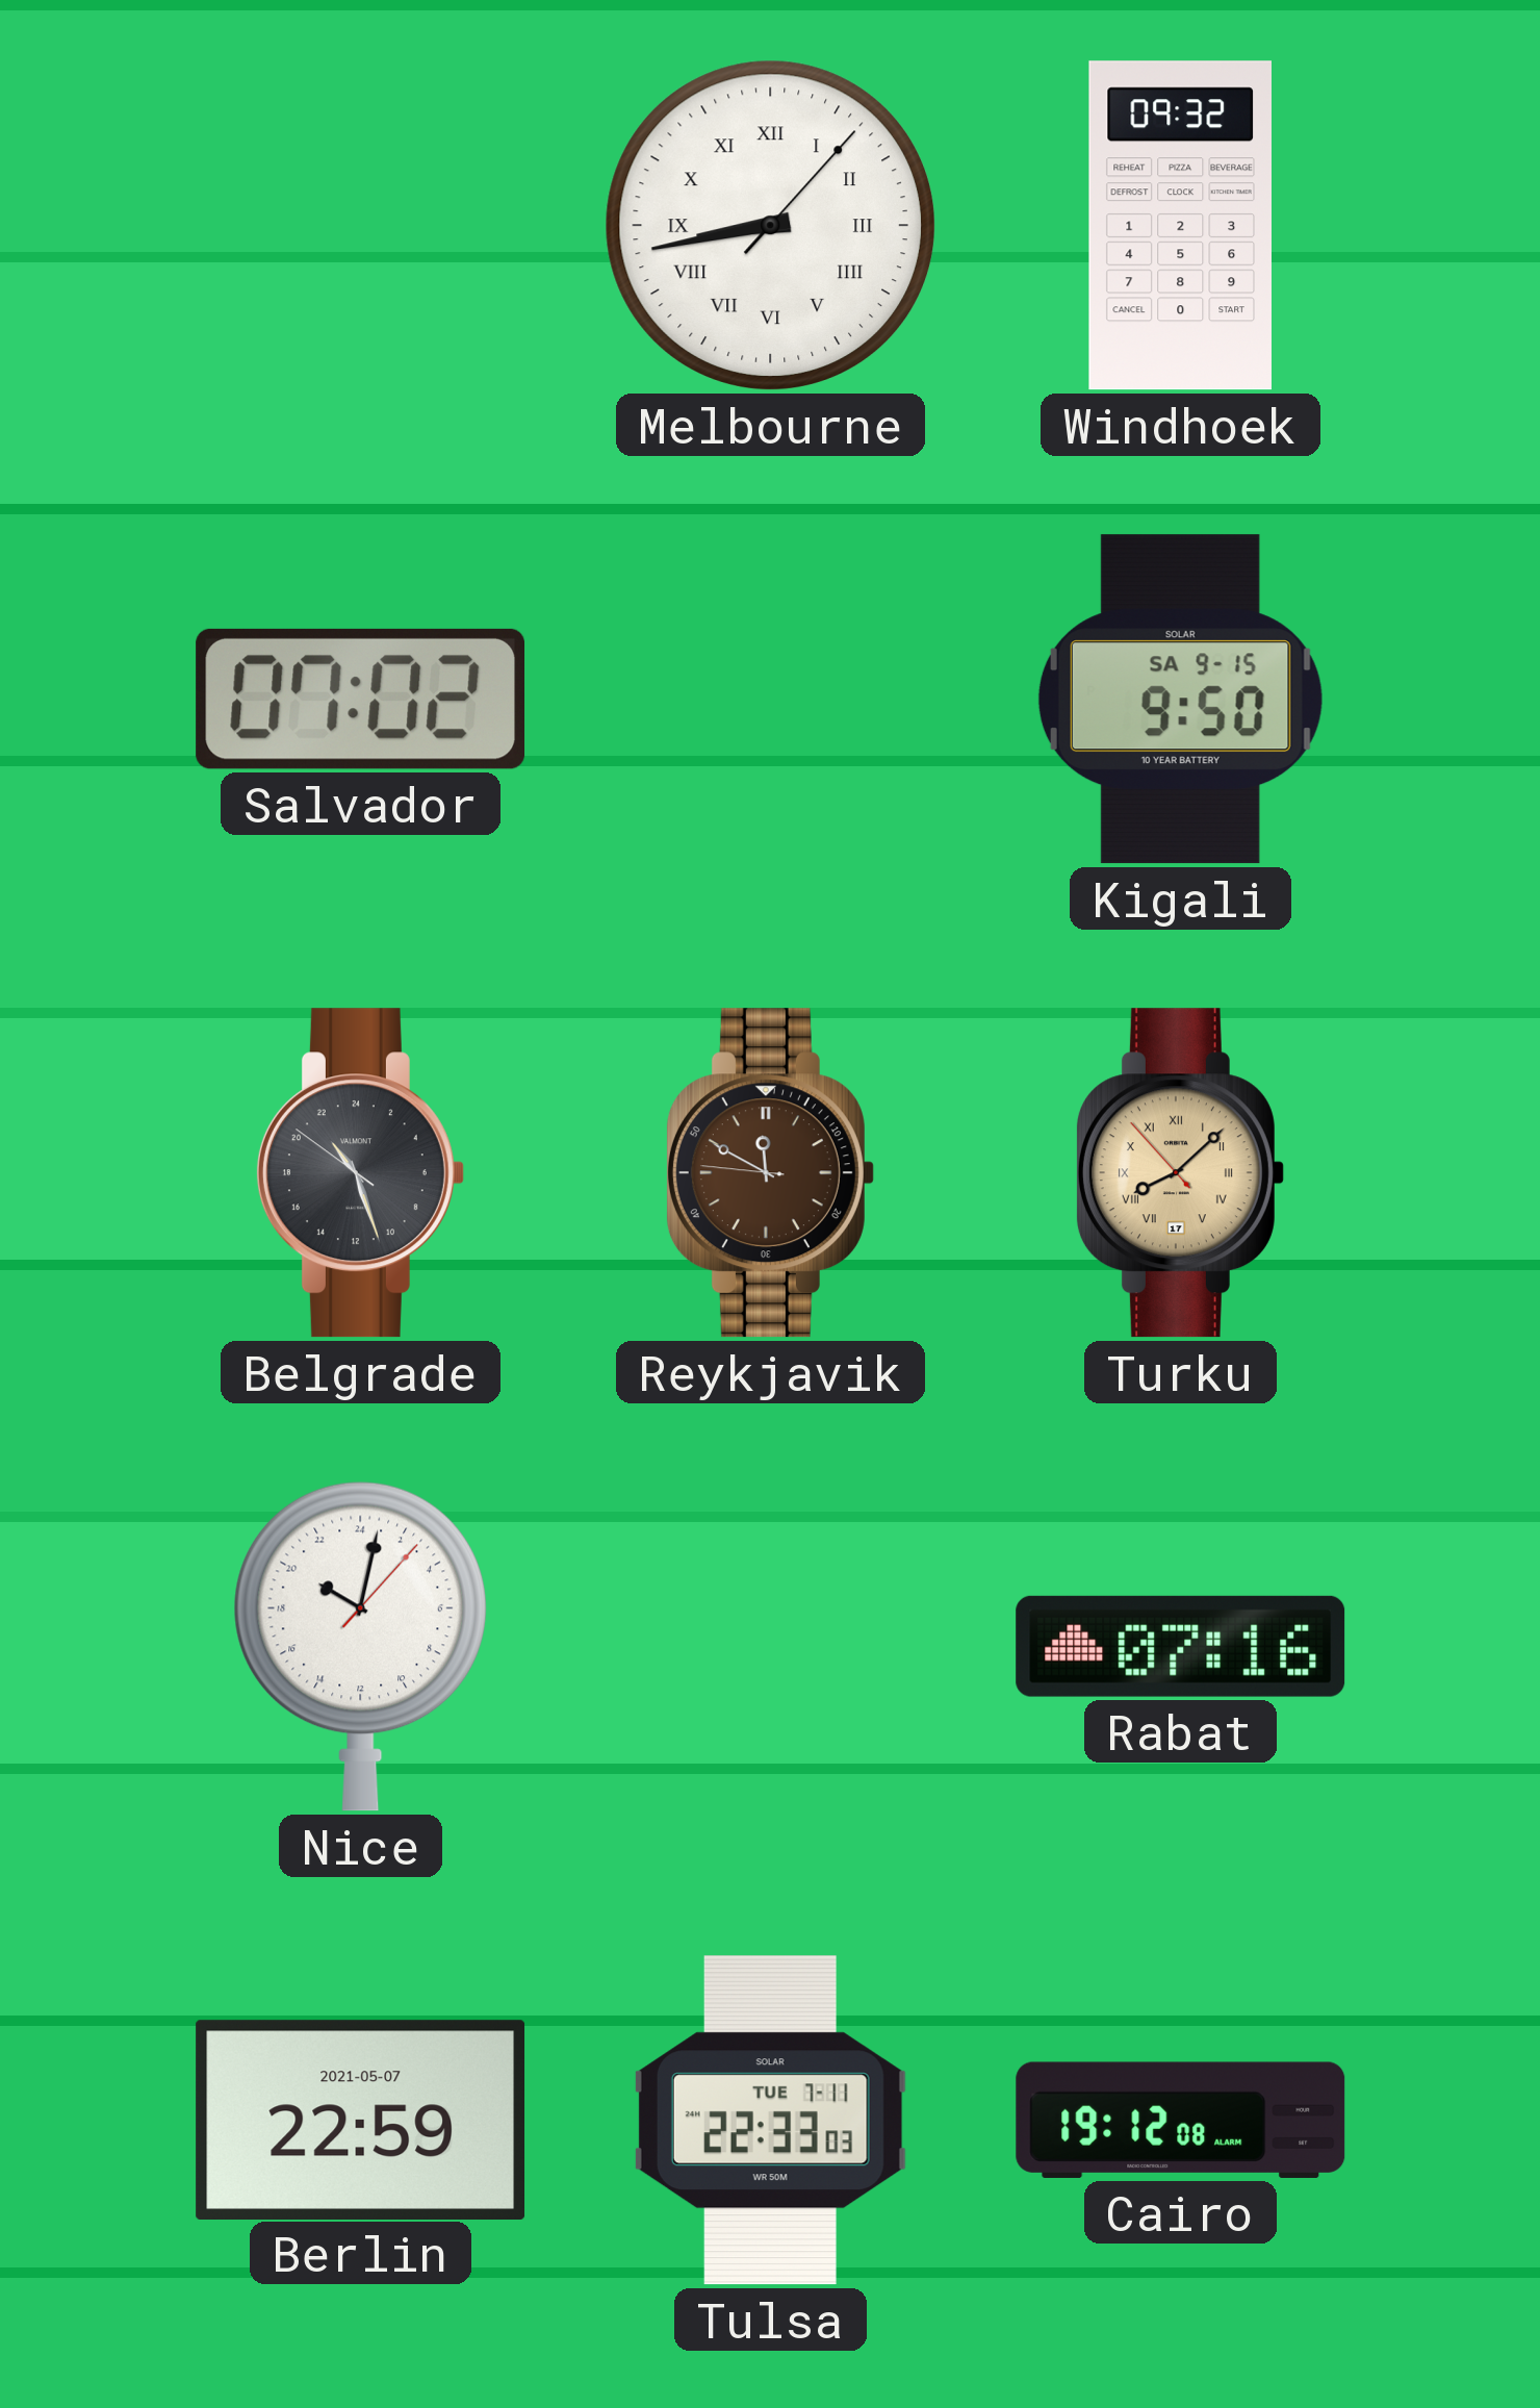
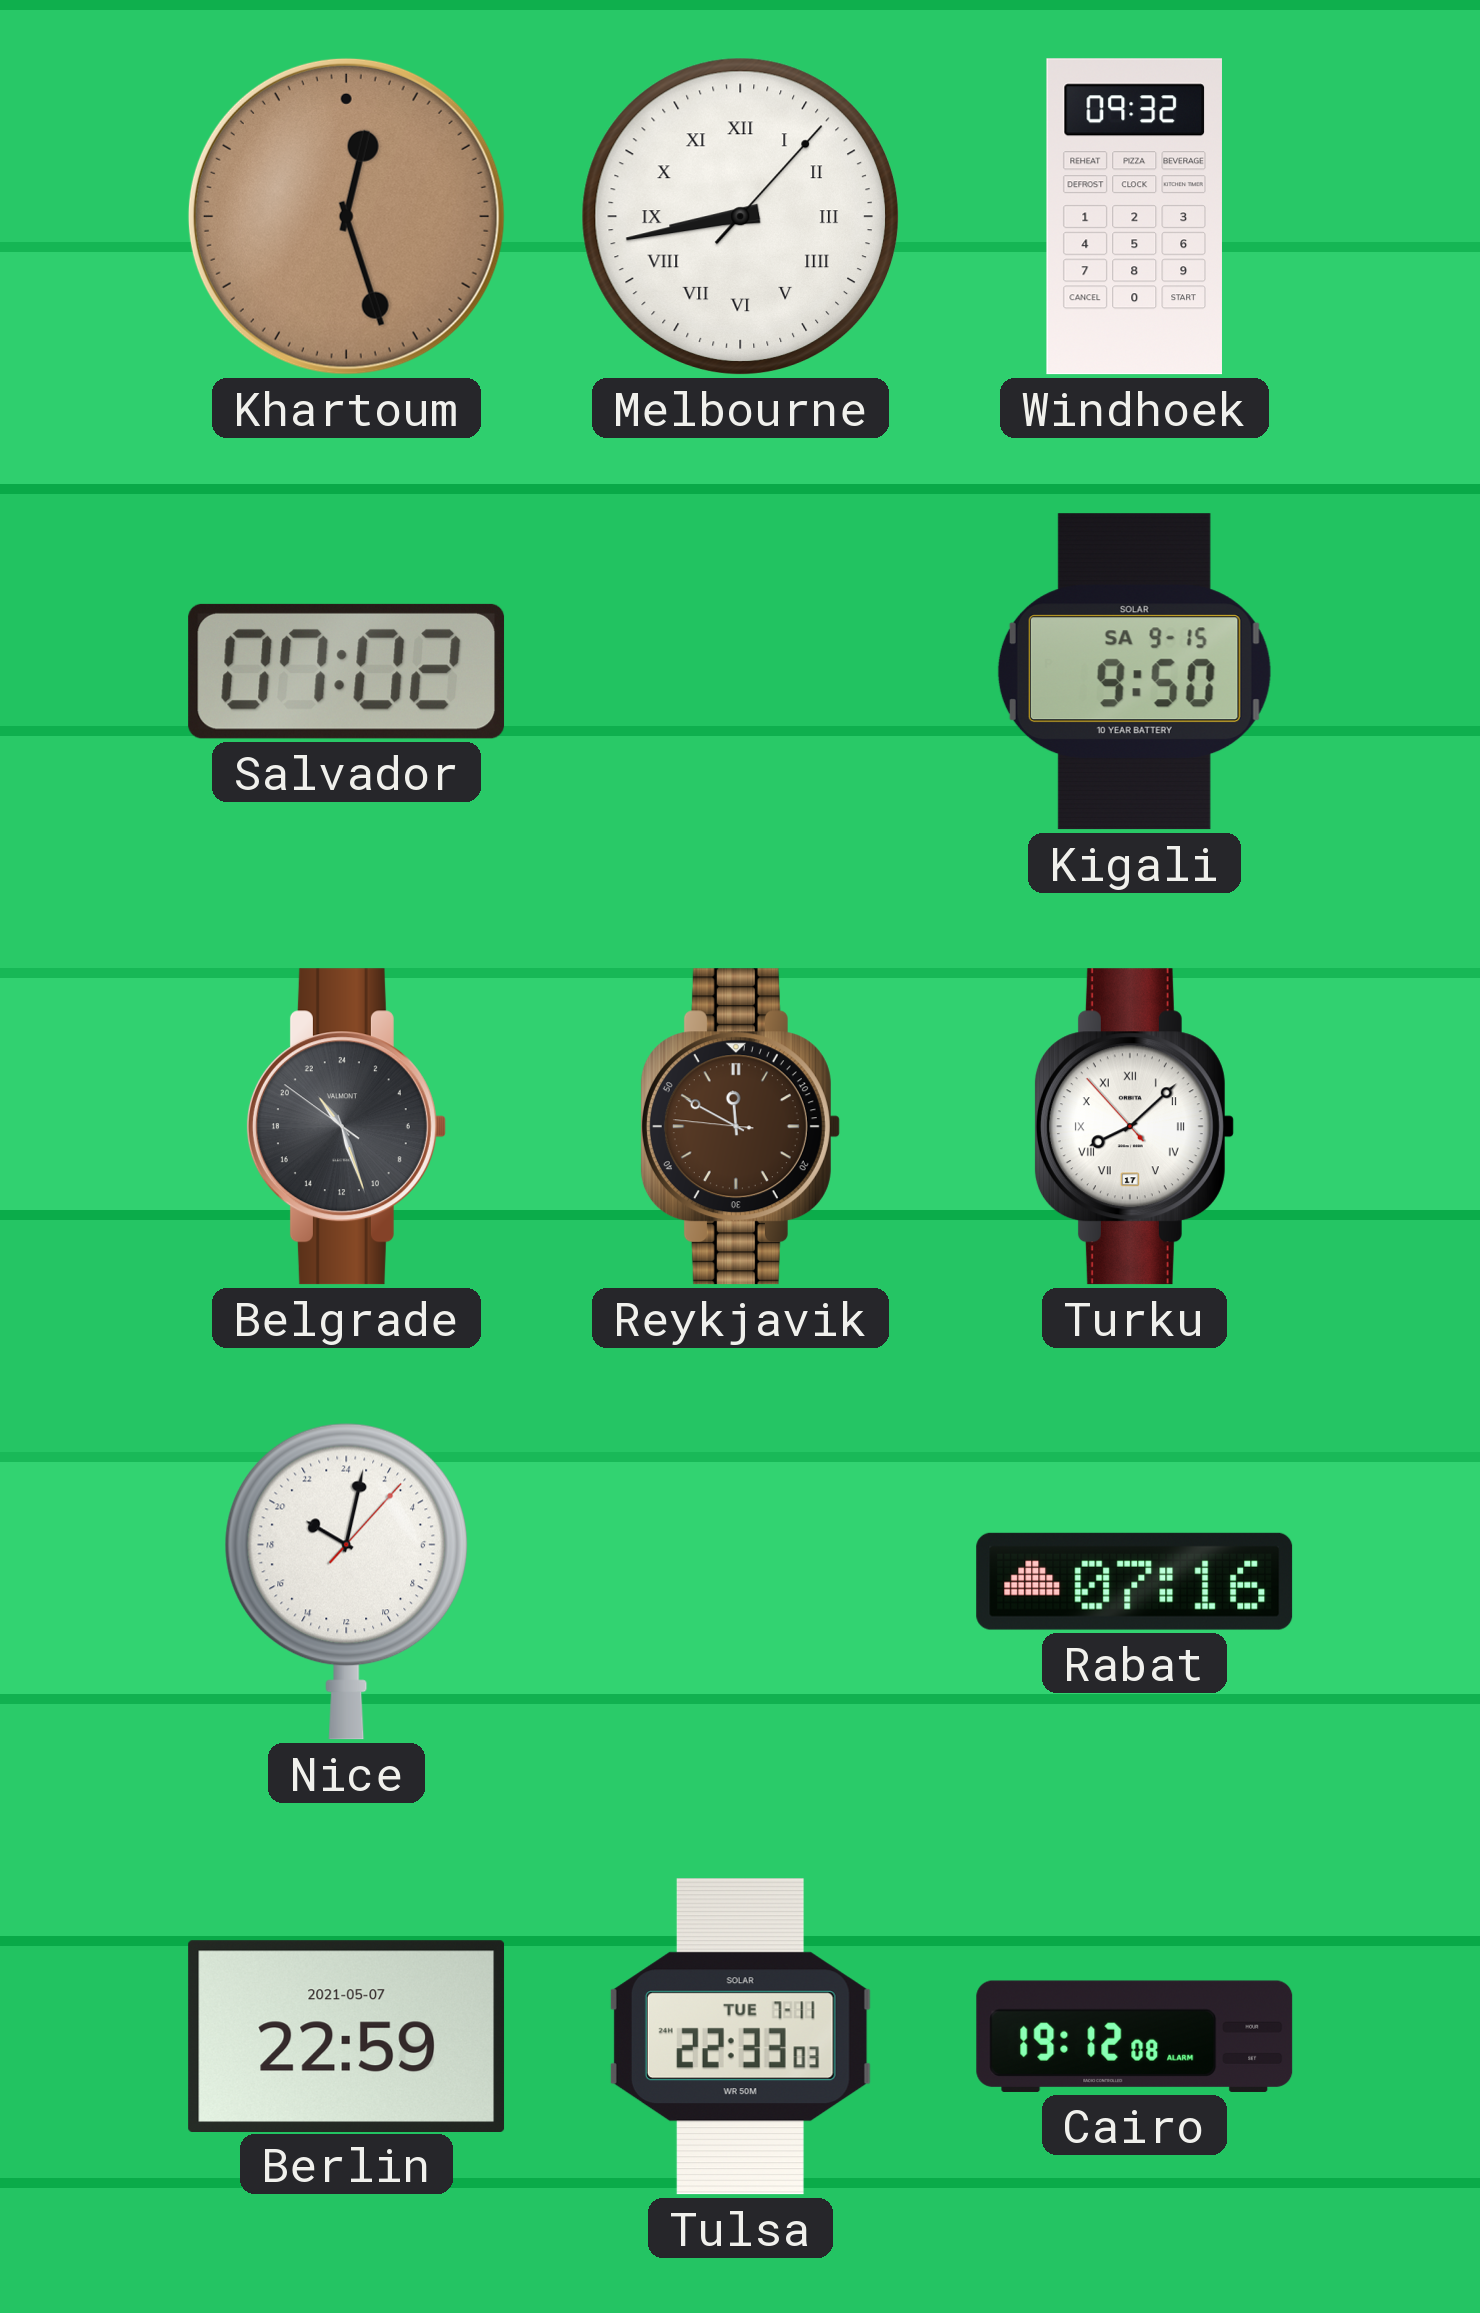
Khartoum: none -> 12:27 (346, 216)
Turku dial: champagne -> white (1134, 1127)
